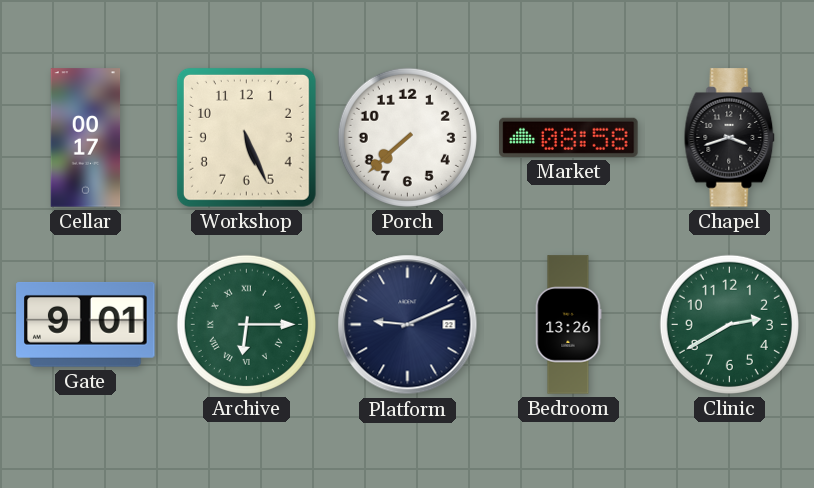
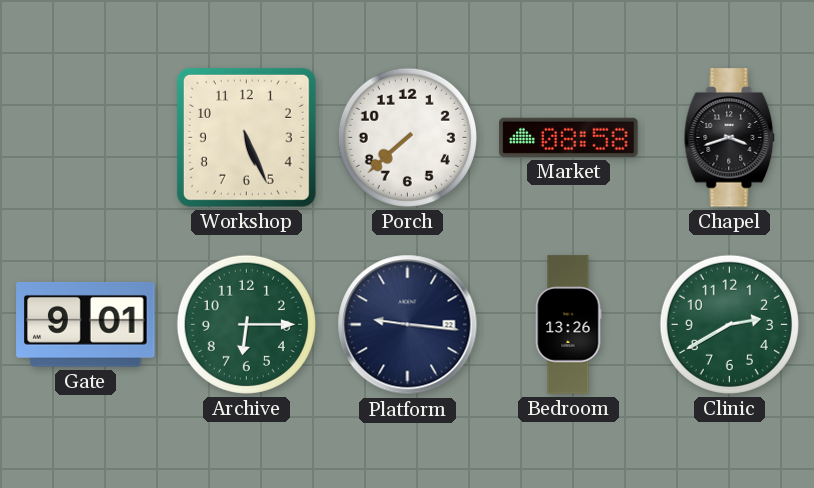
Cellar: 00:17 -> none (86, 138)
Archive numerals: Roman -> Arabic (246, 324)
Platform: 9:11 -> 9:16 (408, 325)
